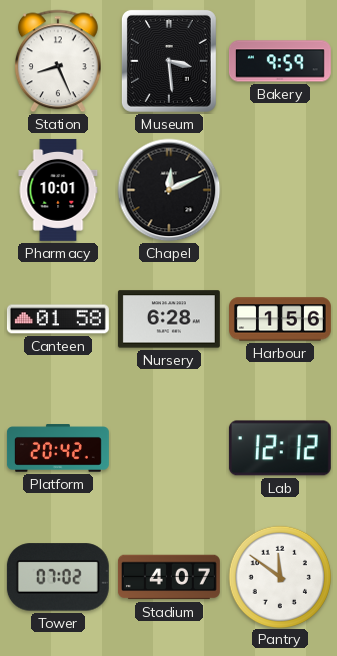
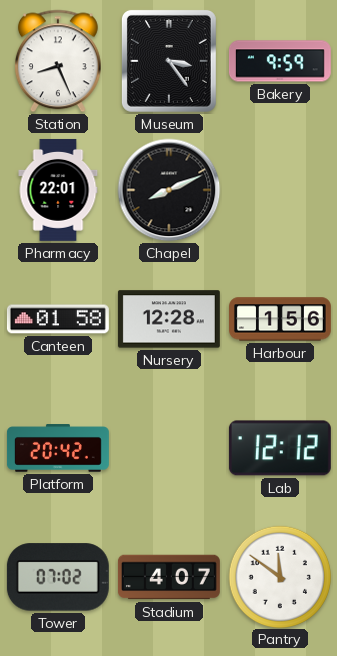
Museum: 3:29 -> 3:24 (169, 61)
Pharmacy: 10:01 -> 22:01 (58, 190)
Chapel: 12:11 -> 8:11 (169, 190)
Nursery: 6:28 -> 12:28 (169, 319)
